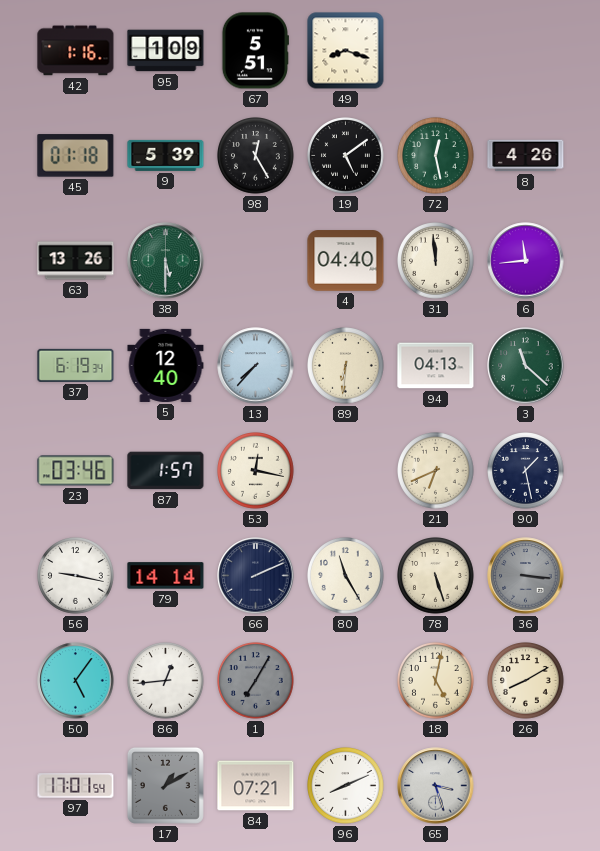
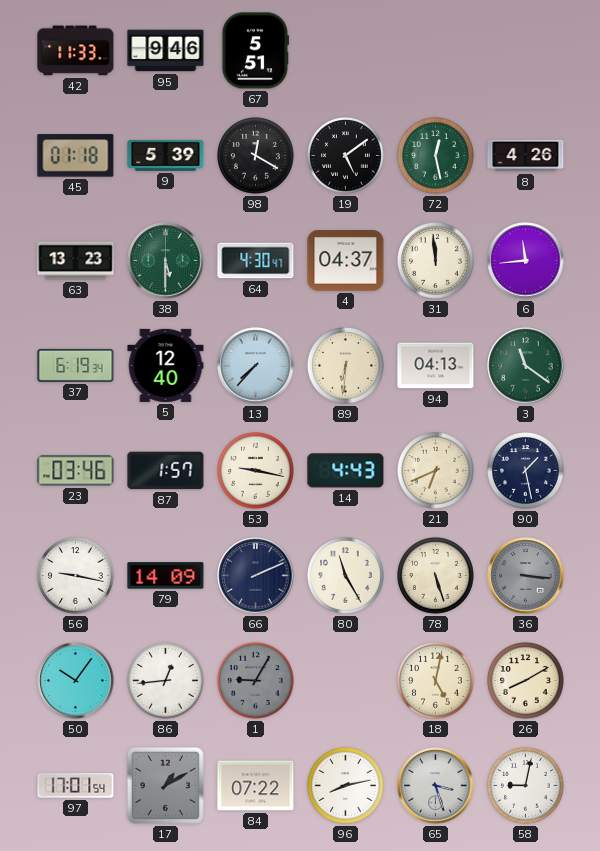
42: 1:16 -> 11:33 (76, 51)
95: 1:09 -> 9:46 (166, 51)
49: 8:18 -> none (346, 51)
98: 12:25 -> 12:20 (256, 156)
63: 13:26 -> 13:23 (76, 261)
64: none -> 4:30 (256, 261)
4: 04:40 -> 04:37 (346, 261)
3: 11:22 -> 11:21 (526, 366)
53: 12:17 -> 9:17 (256, 471)
14: none -> 4:43 (346, 471)
79: 14:14 -> 14:09 (166, 576)
50: 5:06 -> 10:06 (76, 681)
1: 7:05 -> 9:05 (256, 681)
84: 07:21 -> 07:22 (256, 786)
96: 8:11 -> 8:13 (346, 786)
58: none -> 9:02 (526, 786)
